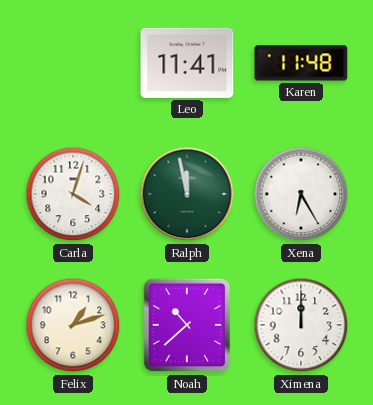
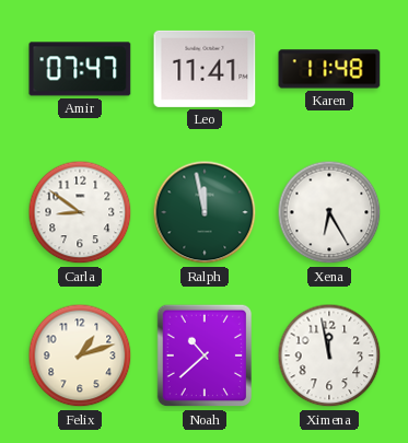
Amir: none -> 07:47 (80, 69)
Carla: 4:03 -> 8:51 (80, 212)
Ximena: 12:00 -> 11:58 (329, 355)
